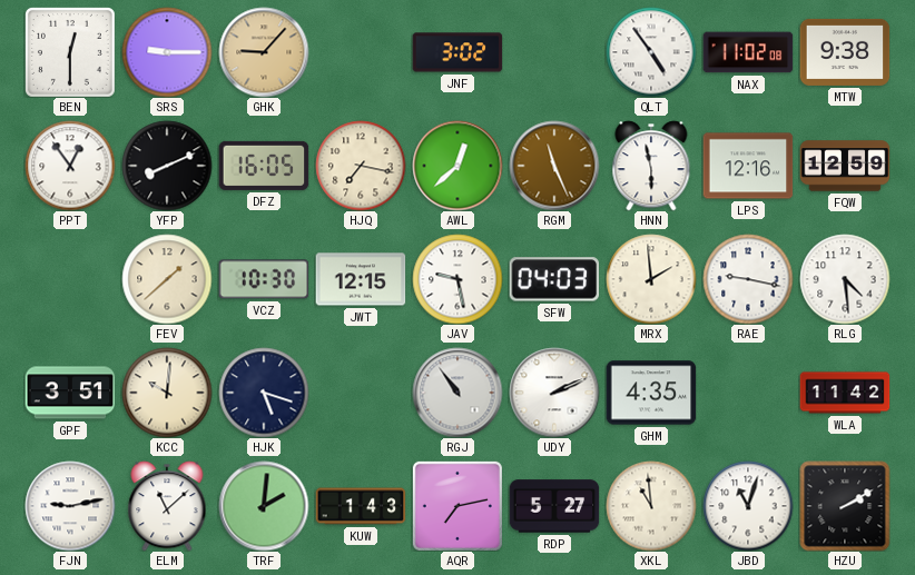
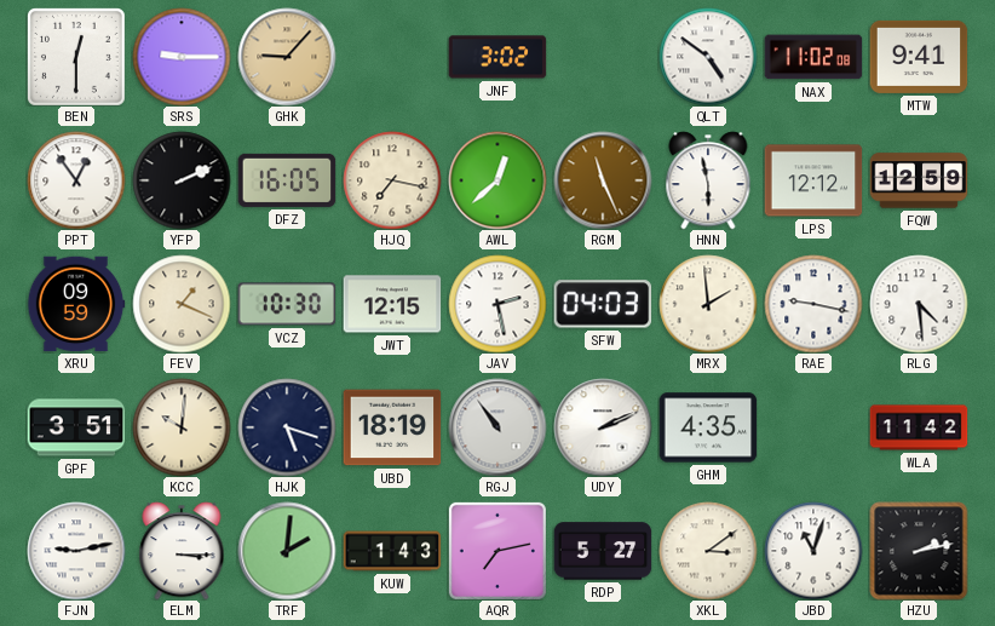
QLT: 4:54 -> 4:51 (708, 57)
MTW: 9:38 -> 9:41 (919, 57)
YFP: 8:11 -> 2:11 (182, 180)
LPS: 12:16 -> 12:12 (813, 180)
XRU: none -> 09:59 (76, 304)
FEV: 1:38 -> 1:19 (182, 304)
JAV: 9:28 -> 2:28 (497, 304)
UBD: none -> 18:19 (392, 427)
ELM: 11:08 -> 3:15 (182, 551)
XKL: 10:59 -> 3:09 (708, 551)
HZU: 2:10 -> 2:13 (919, 551)
